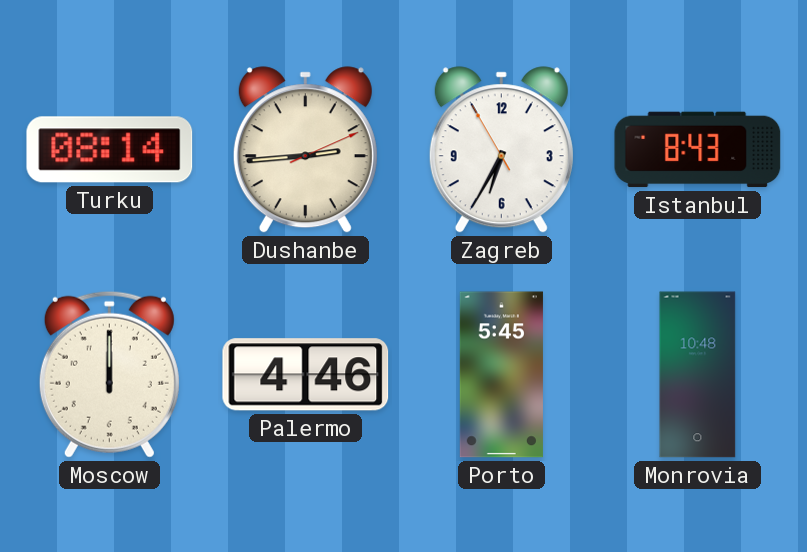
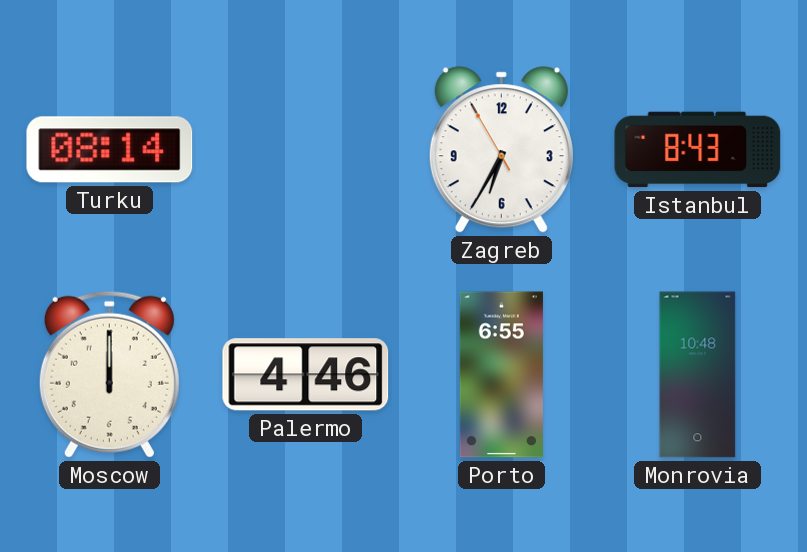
Dushanbe: 2:44 -> none (305, 150)
Porto: 5:45 -> 6:55 (501, 375)
